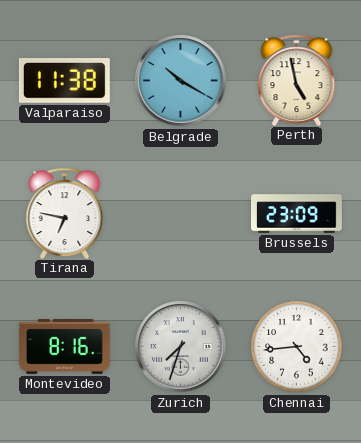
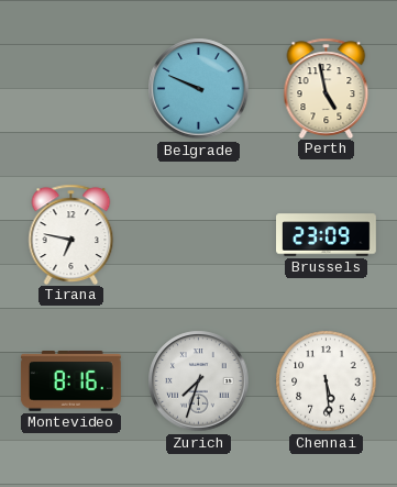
Valparaiso: 11:38 -> none (64, 81)
Belgrade: 10:20 -> 9:49 (199, 89)
Chennai: 4:44 -> 5:29 (327, 381)
